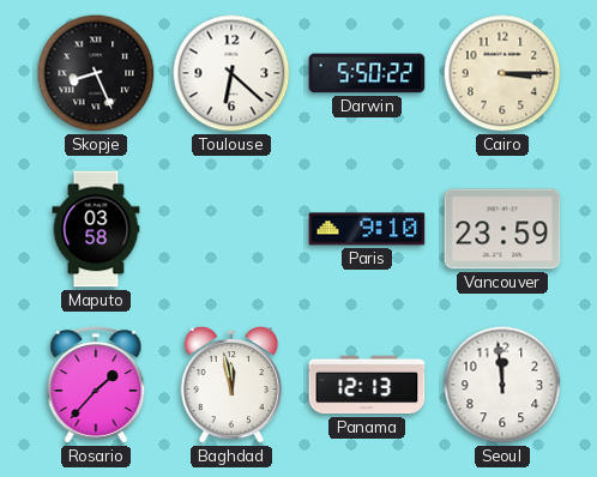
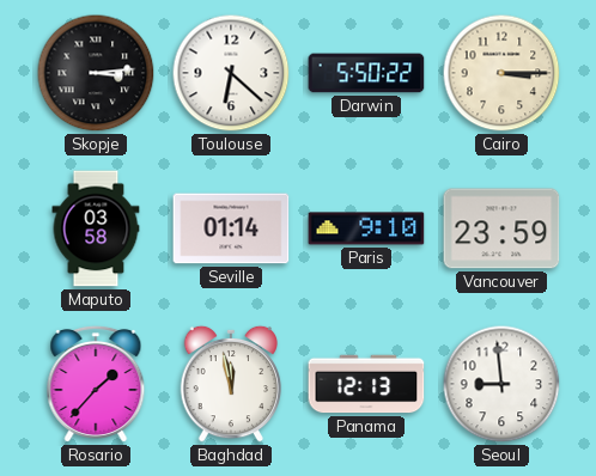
Skopje: 8:26 -> 3:14 (96, 73)
Seville: none -> 01:14 (231, 228)
Seoul: 11:59 -> 8:59 (501, 384)
